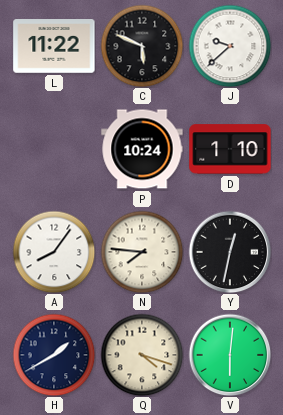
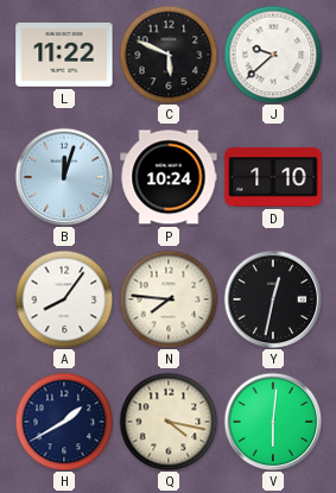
B: none -> 12:03 (64, 177)
Q: 4:18 -> 4:17 (169, 422)
